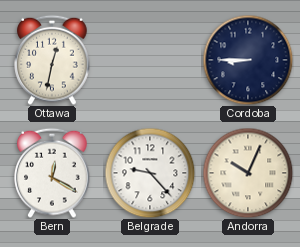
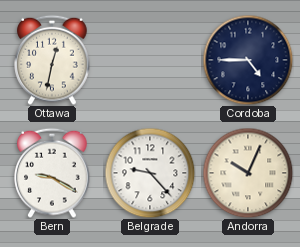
Cordoba: 8:45 -> 4:45 (248, 60)
Bern: 12:20 -> 9:20 (52, 173)
